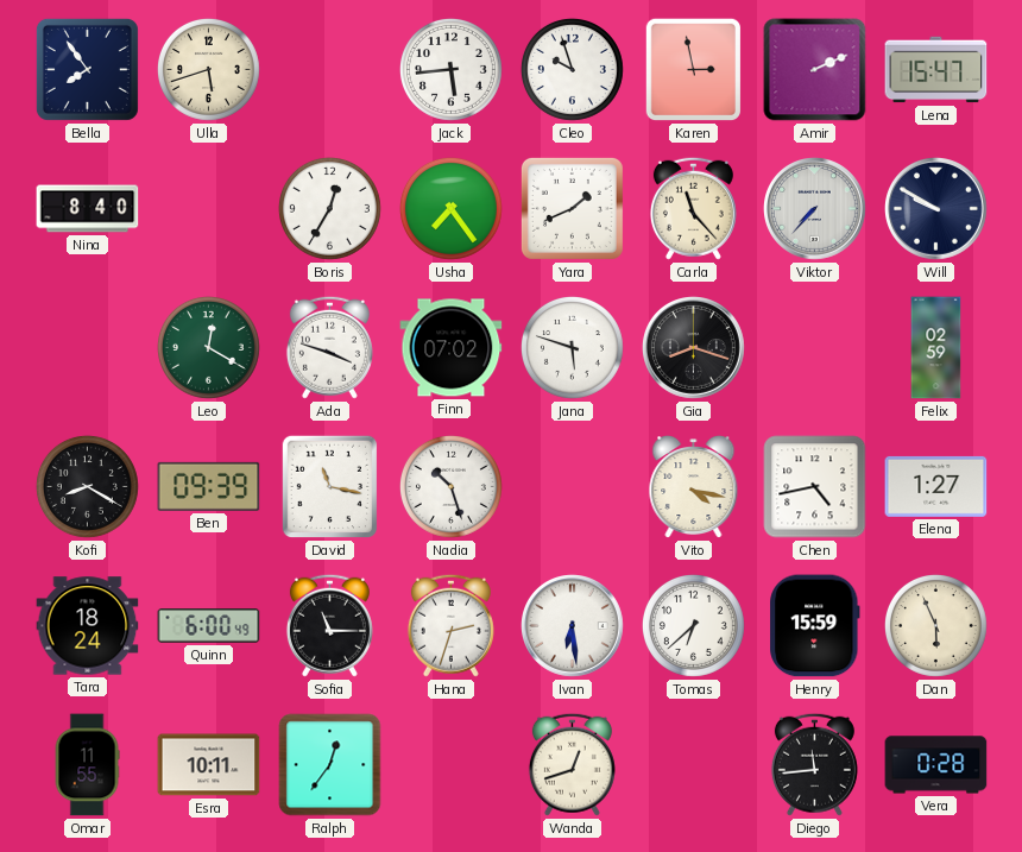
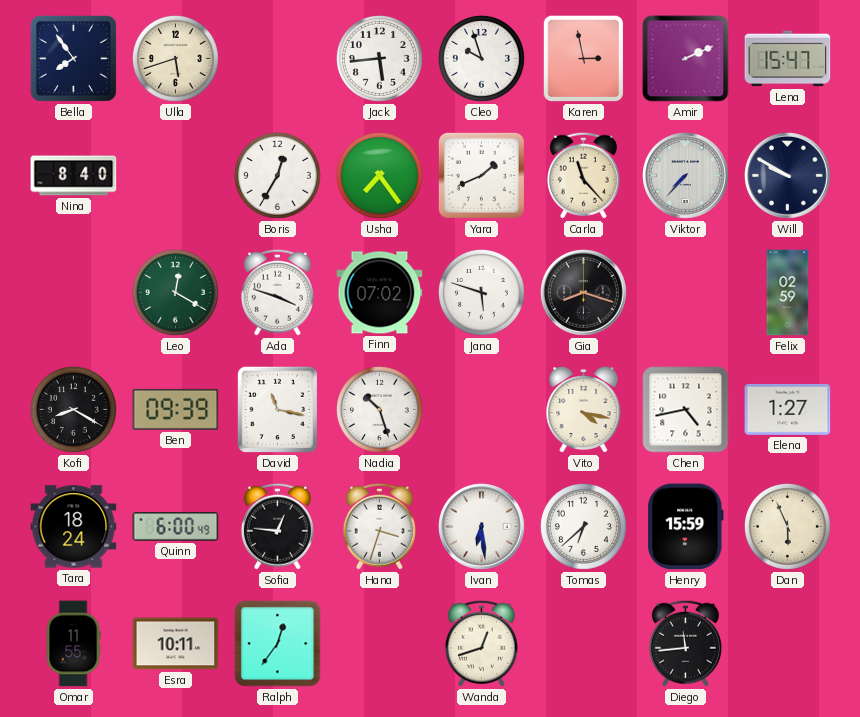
Sofia: 11:15 -> 12:46 (277, 526)
Hana: 2:33 -> 3:33 (379, 526)
Vera: 0:28 -> none (936, 765)
